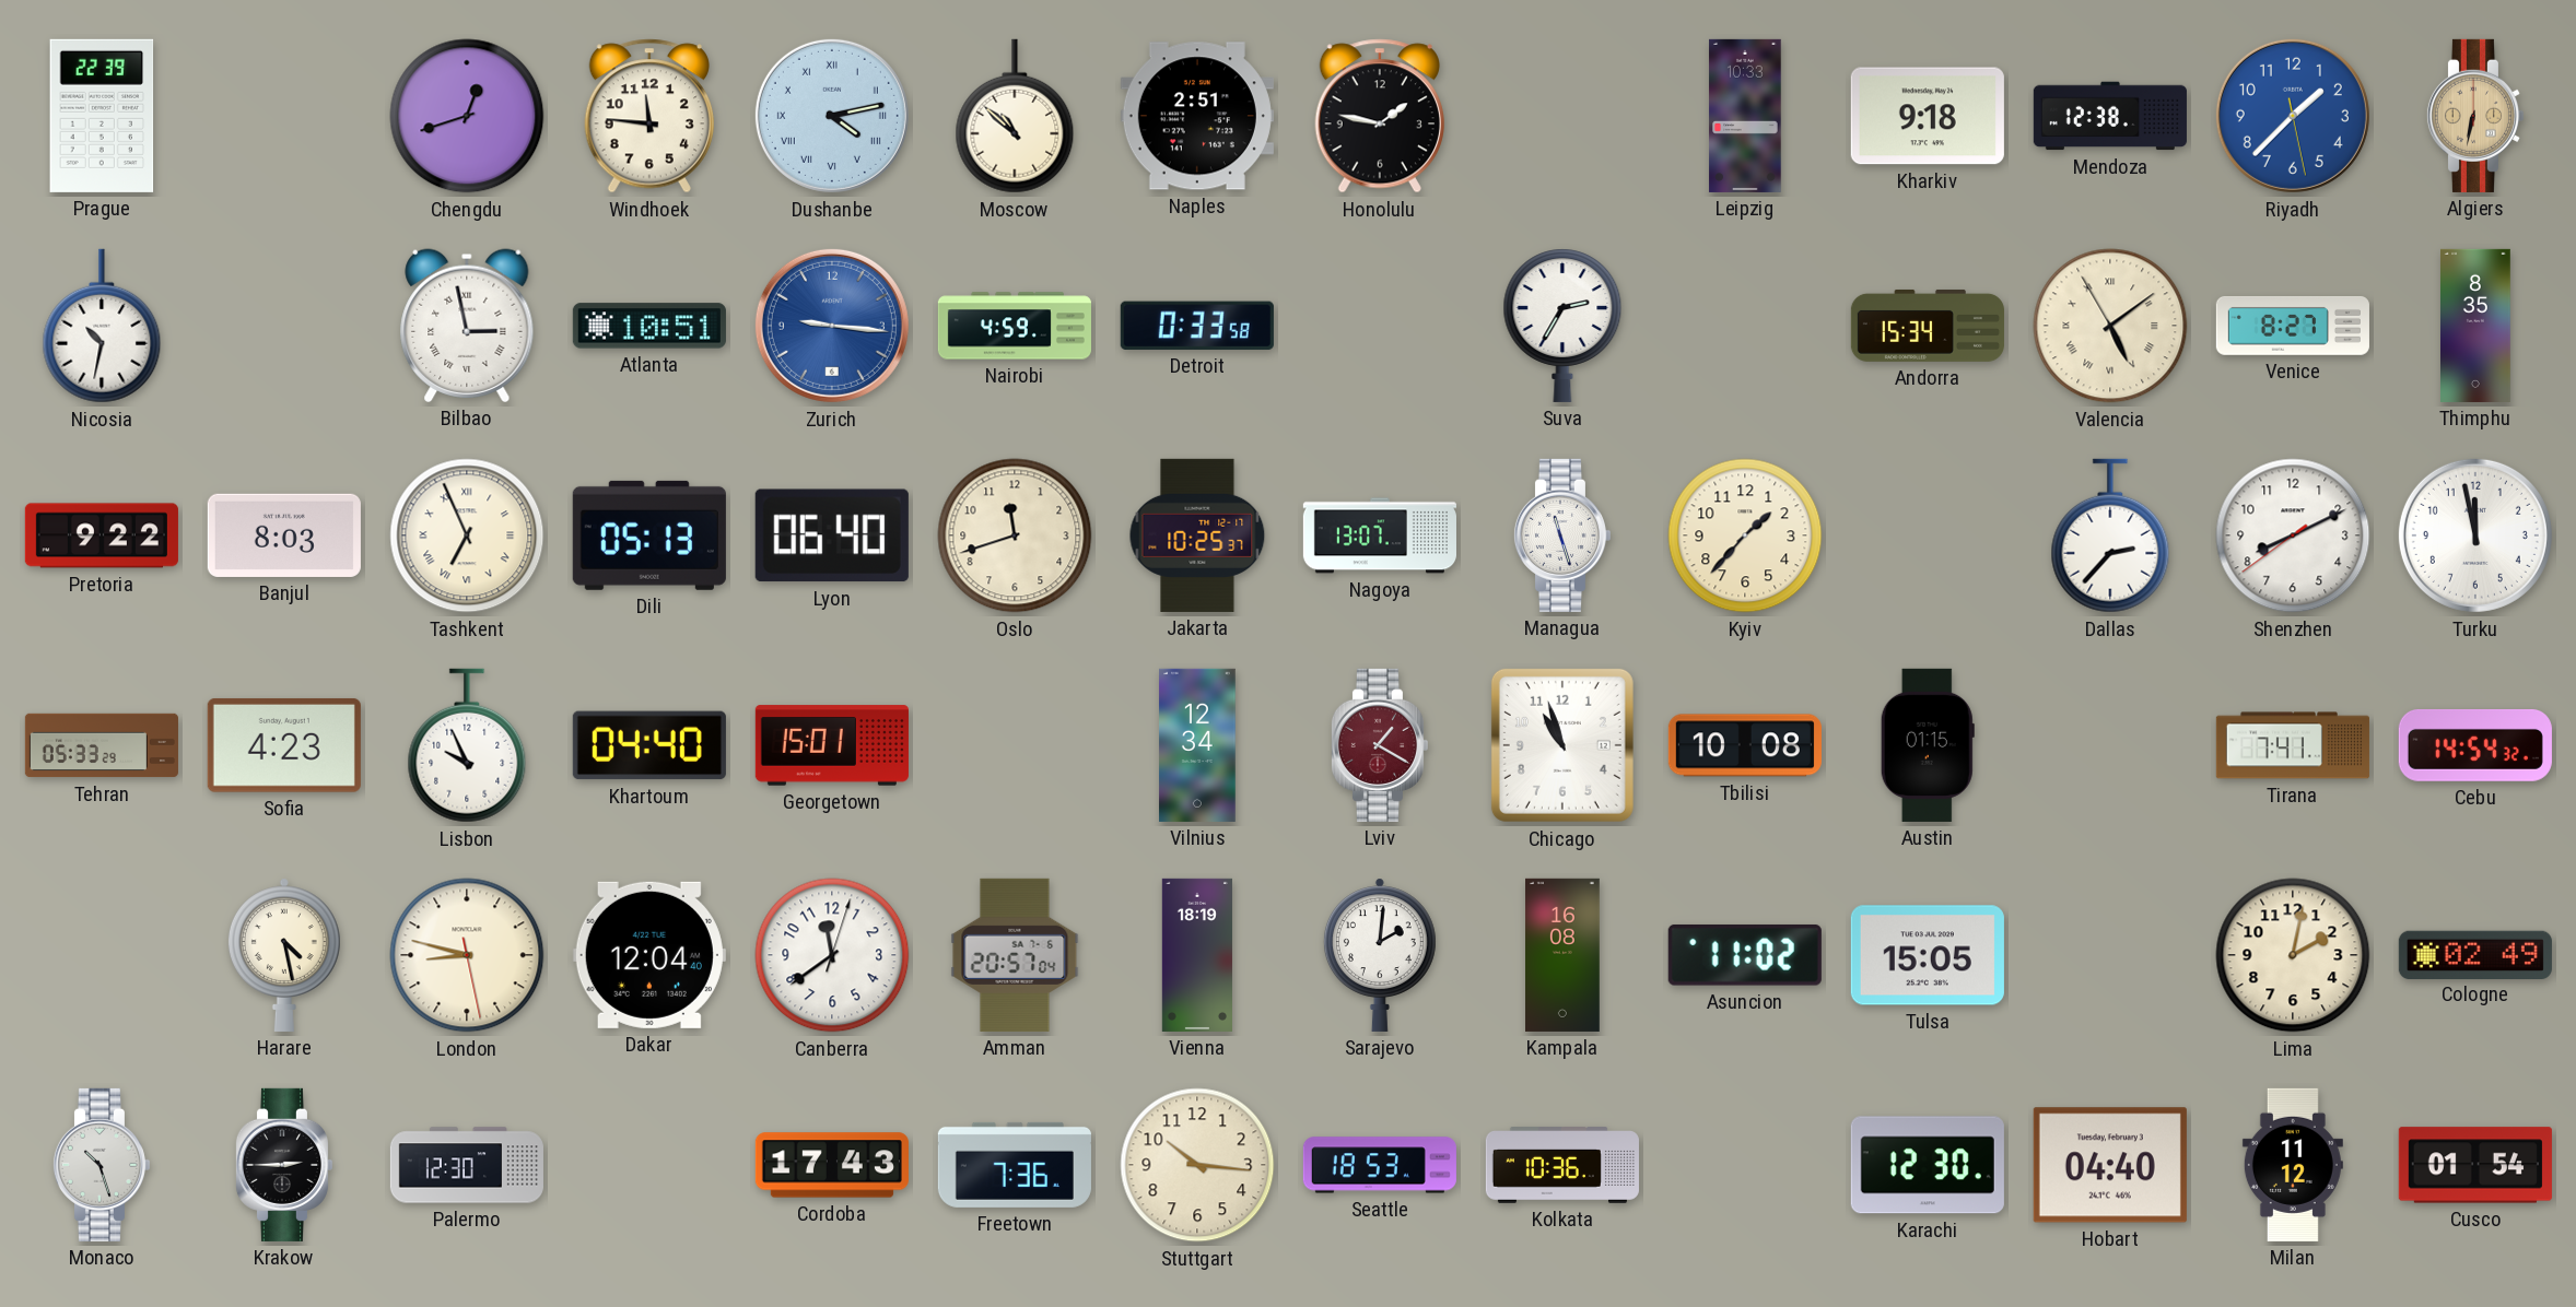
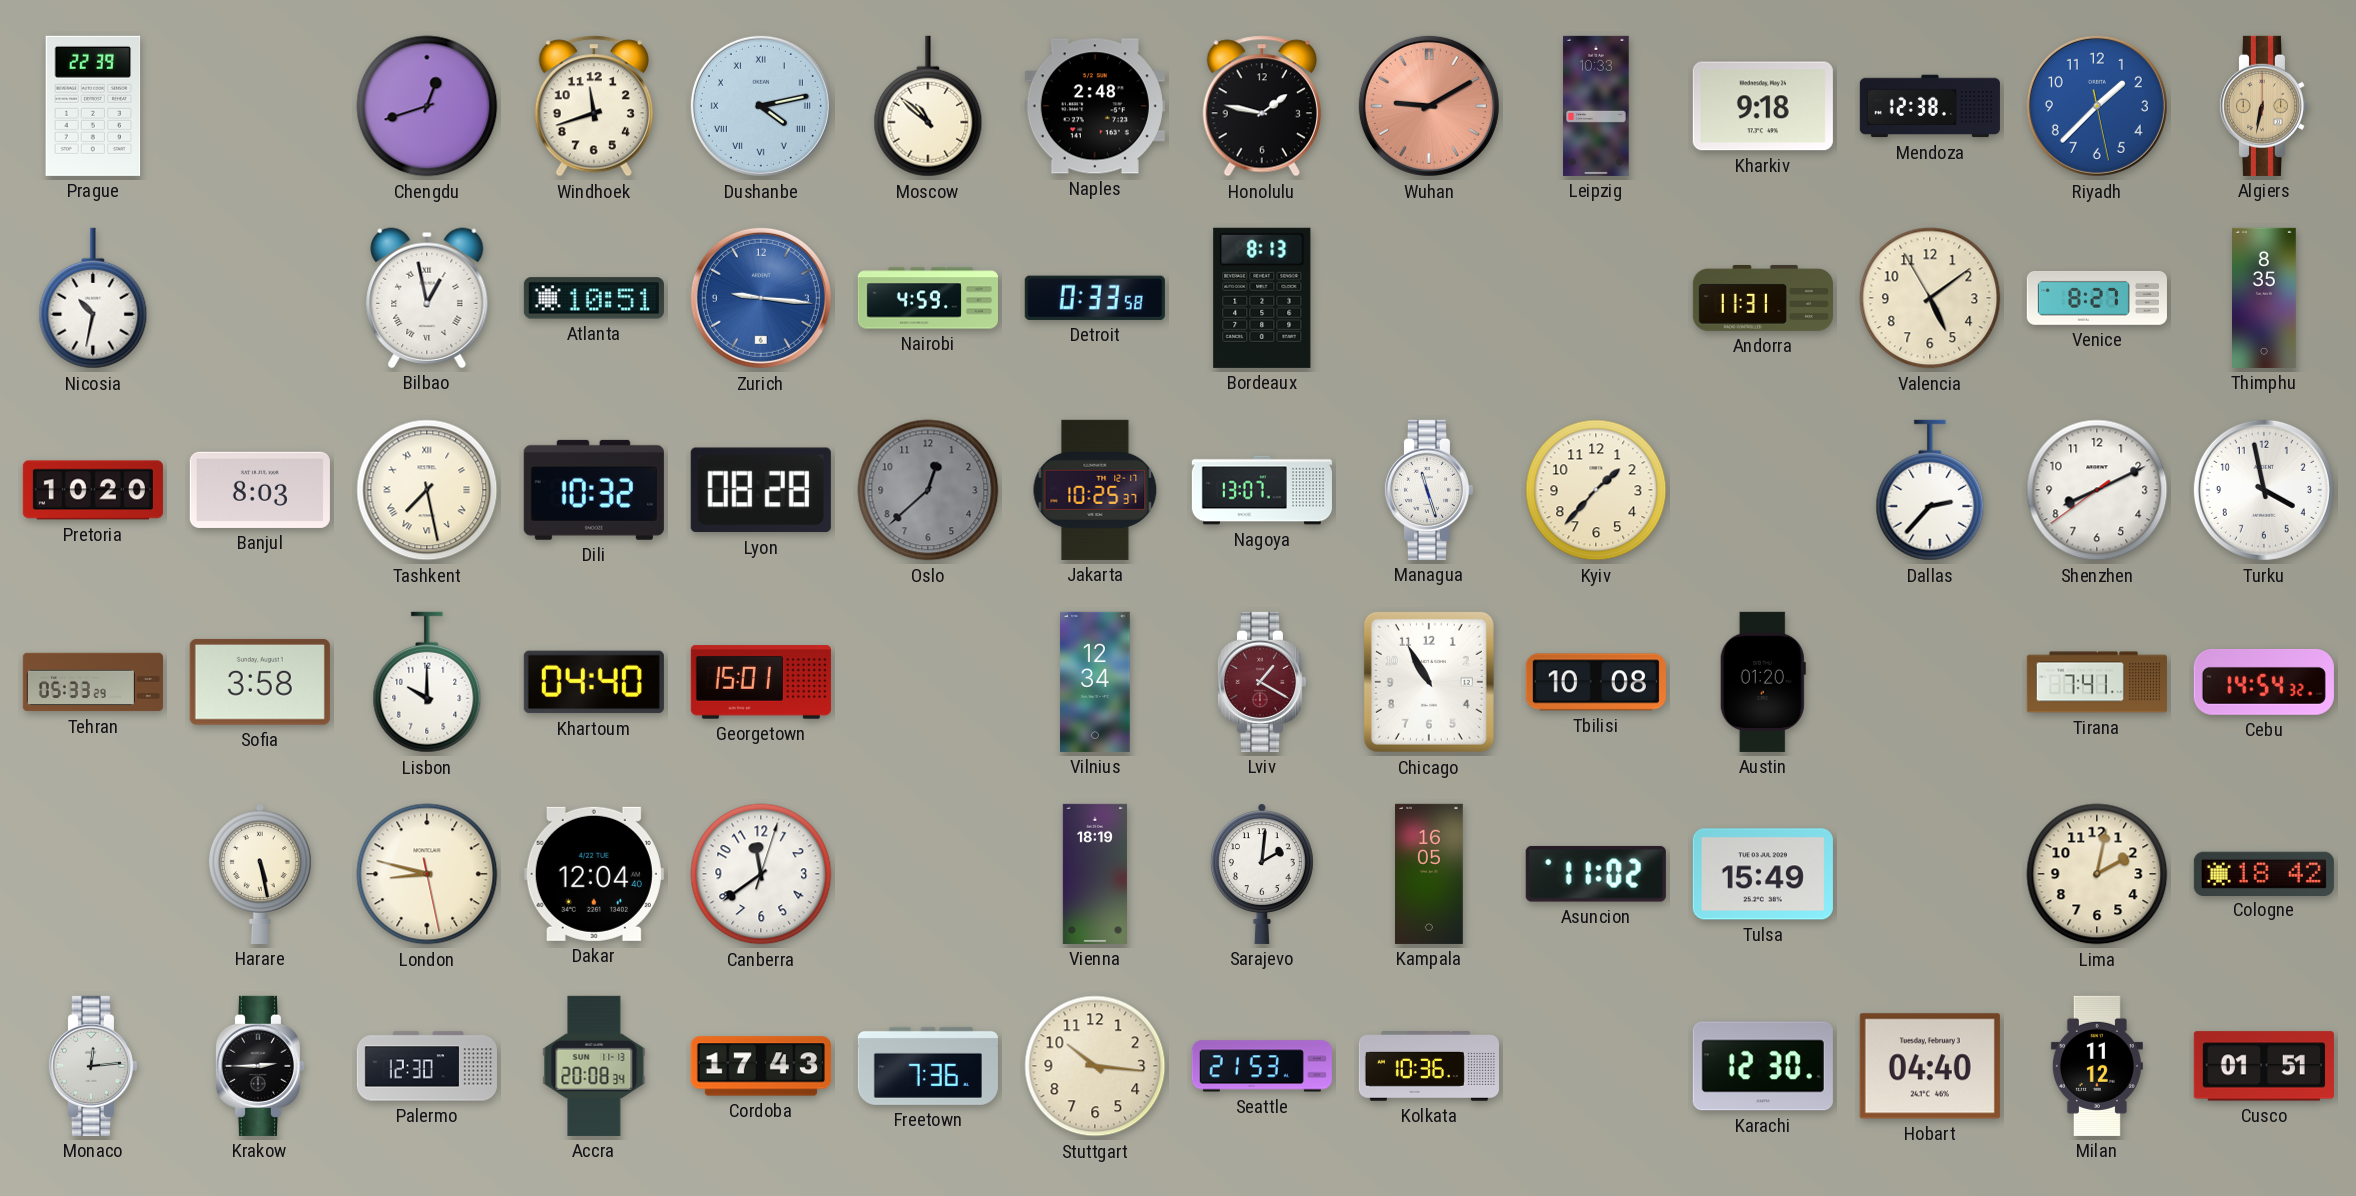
Windhoek: 11:46 -> 11:42 (594, 106)
Naples: 2:51 -> 2:48 (1095, 106)
Wuhan: none -> 9:10 (1429, 106)
Bilbao: 2:58 -> 12:58 (427, 298)
Bordeaux: none -> 8:13 (1262, 298)
Suva: 2:35 -> none (1562, 326)
Andorra: 15:34 -> 11:31 (1763, 298)
Valencia numerals: Roman -> Arabic (1930, 298)
Pretoria: 9:22 -> 10:20 (93, 490)
Tashkent: 6:56 -> 7:28 (427, 490)
Dili: 05:13 -> 10:32 (594, 490)
Lyon: 06:40 -> 08:28 (761, 490)
Oslo: 11:42 -> 12:38 (928, 490)
Oslo dial: cream -> grey (928, 490)
Turku: 11:58 -> 3:58 (2264, 490)
Sofia: 4:23 -> 3:58 (260, 682)
Lisbon: 9:56 -> 10:00 (427, 682)
Chicago: 10:57 -> 10:55 (1429, 682)
Austin: 01:15 -> 01:20 (1763, 682)
Harare: 4:28 -> 5:28 (260, 874)
Amman: 20:57 -> none (1015, 955)
Kampala: 16:08 -> 16:05 (1430, 874)
Tulsa: 15:05 -> 15:49 (1763, 874)
Cologne: 02:49 -> 18:42 (2264, 873)
Monaco: 10:27 -> 12:14 (92, 1066)
Accra: none -> 20:08 (594, 1066)
Seattle: 18:53 -> 21:53 (1262, 1066)
Cusco: 01:54 -> 01:51 (2264, 1066)
